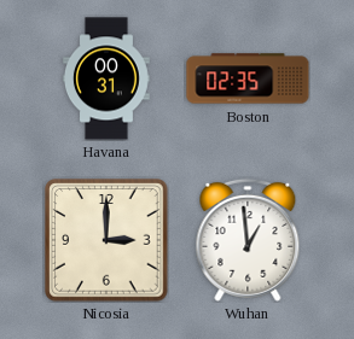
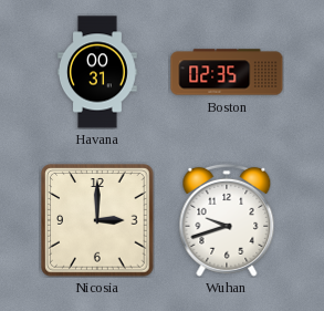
Wuhan: 12:59 -> 9:42 (227, 220)
